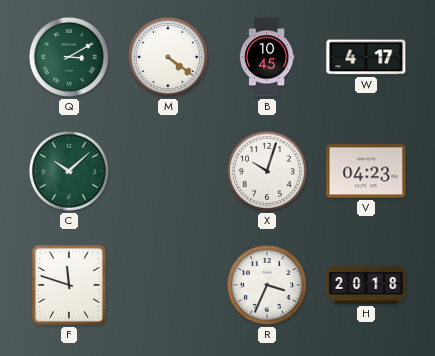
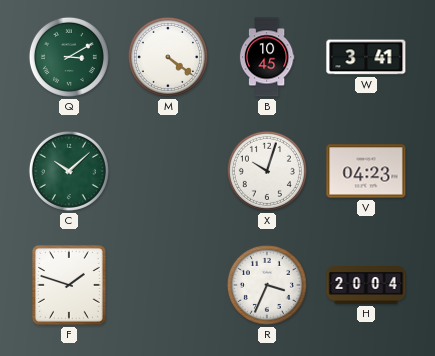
W: 4:17 -> 3:41 (366, 57)
F: 11:48 -> 1:48 (69, 285)
H: 20:18 -> 20:04 (366, 286)
